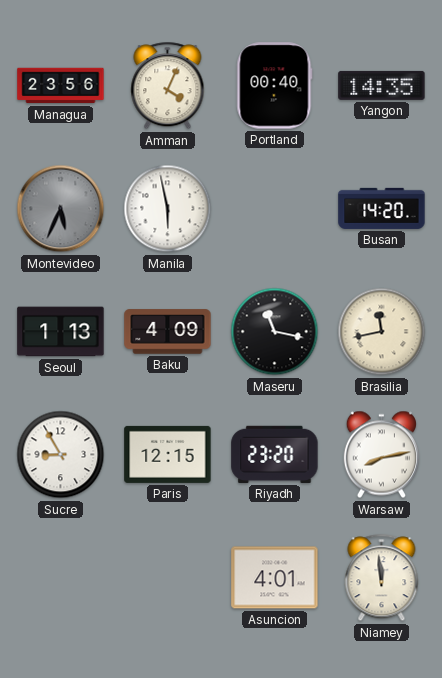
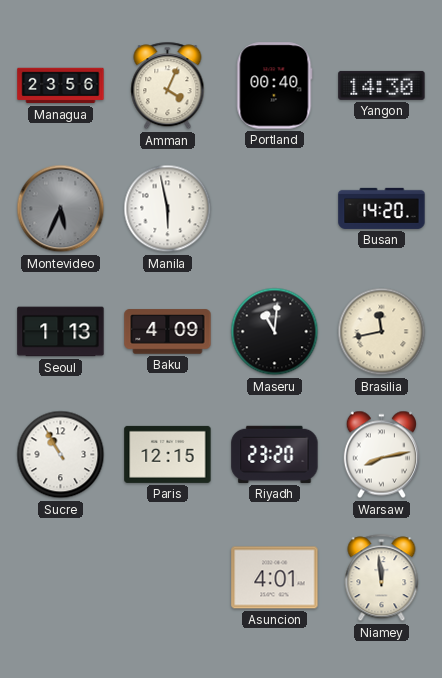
Yangon: 14:35 -> 14:30 (382, 85)
Maseru: 11:17 -> 11:01 (275, 332)
Sucre: 8:55 -> 10:55 (61, 455)
